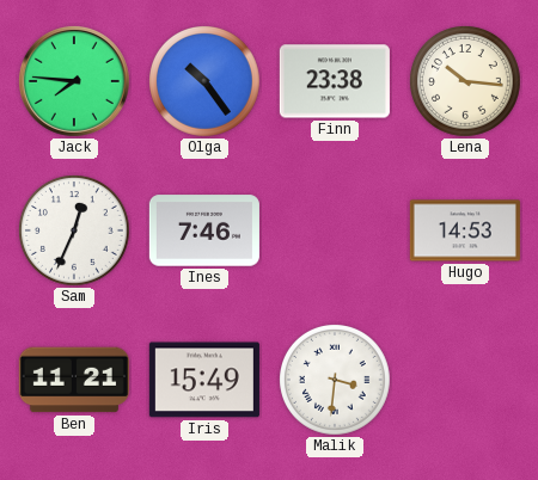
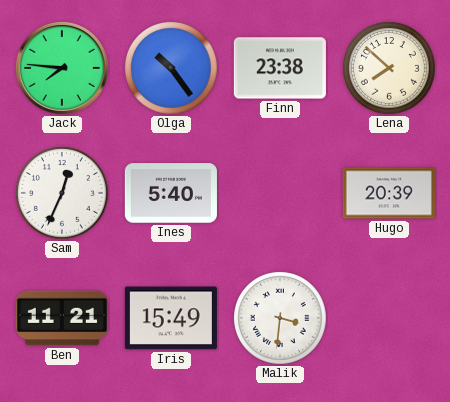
Lena: 10:16 -> 7:52 (390, 69)
Ines: 7:46 -> 5:40 (171, 193)
Hugo: 14:53 -> 20:39 (389, 193)
